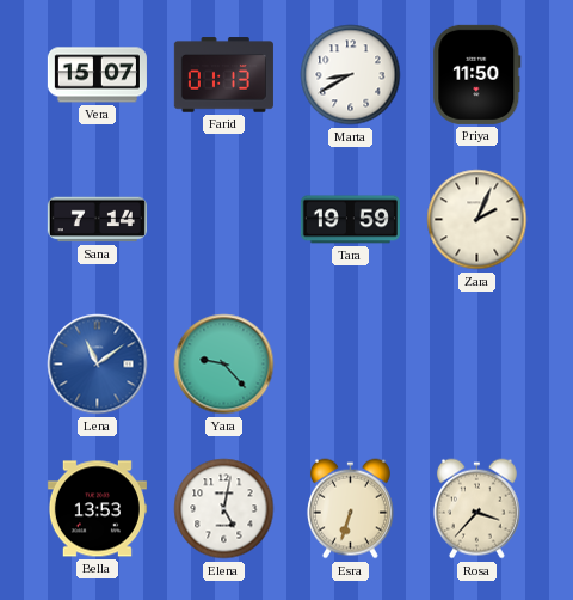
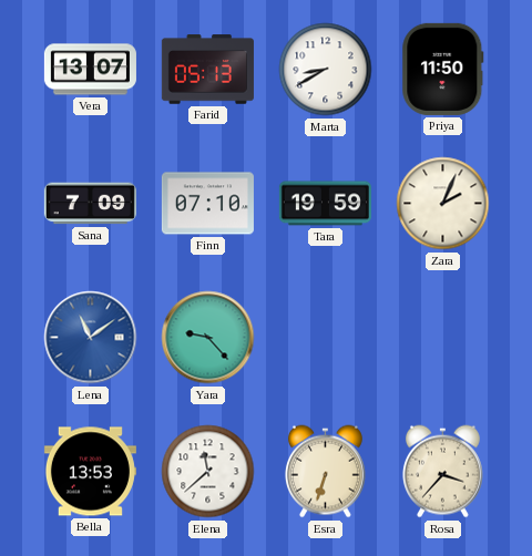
Vera: 15:07 -> 13:07 (90, 70)
Farid: 01:13 -> 05:13 (207, 70)
Sana: 7:14 -> 7:09 (90, 204)
Finn: none -> 07:10 (207, 204)
Elena: 5:02 -> 11:38 (208, 472)
